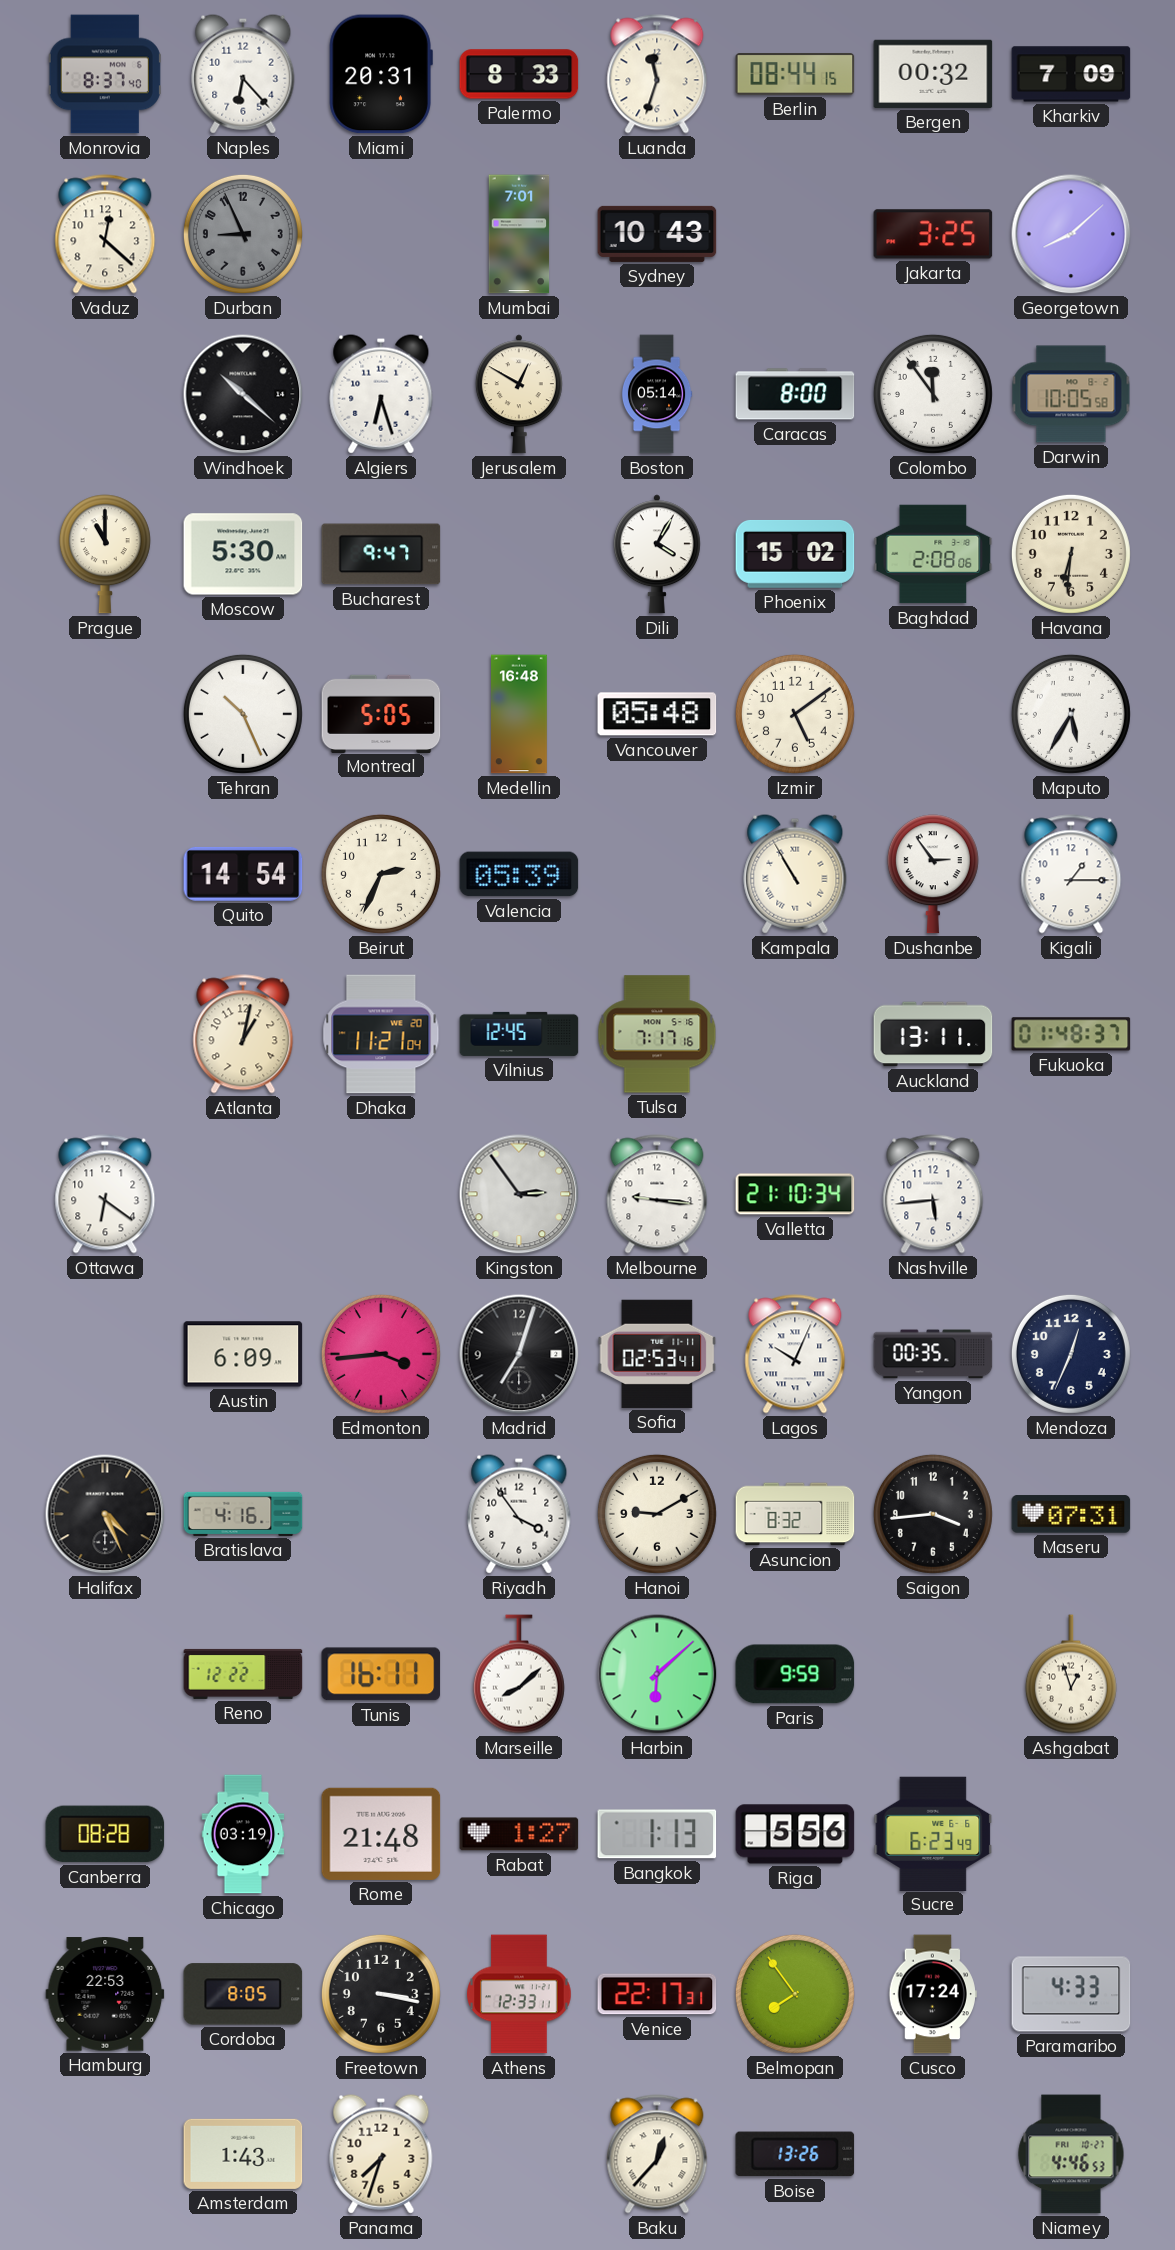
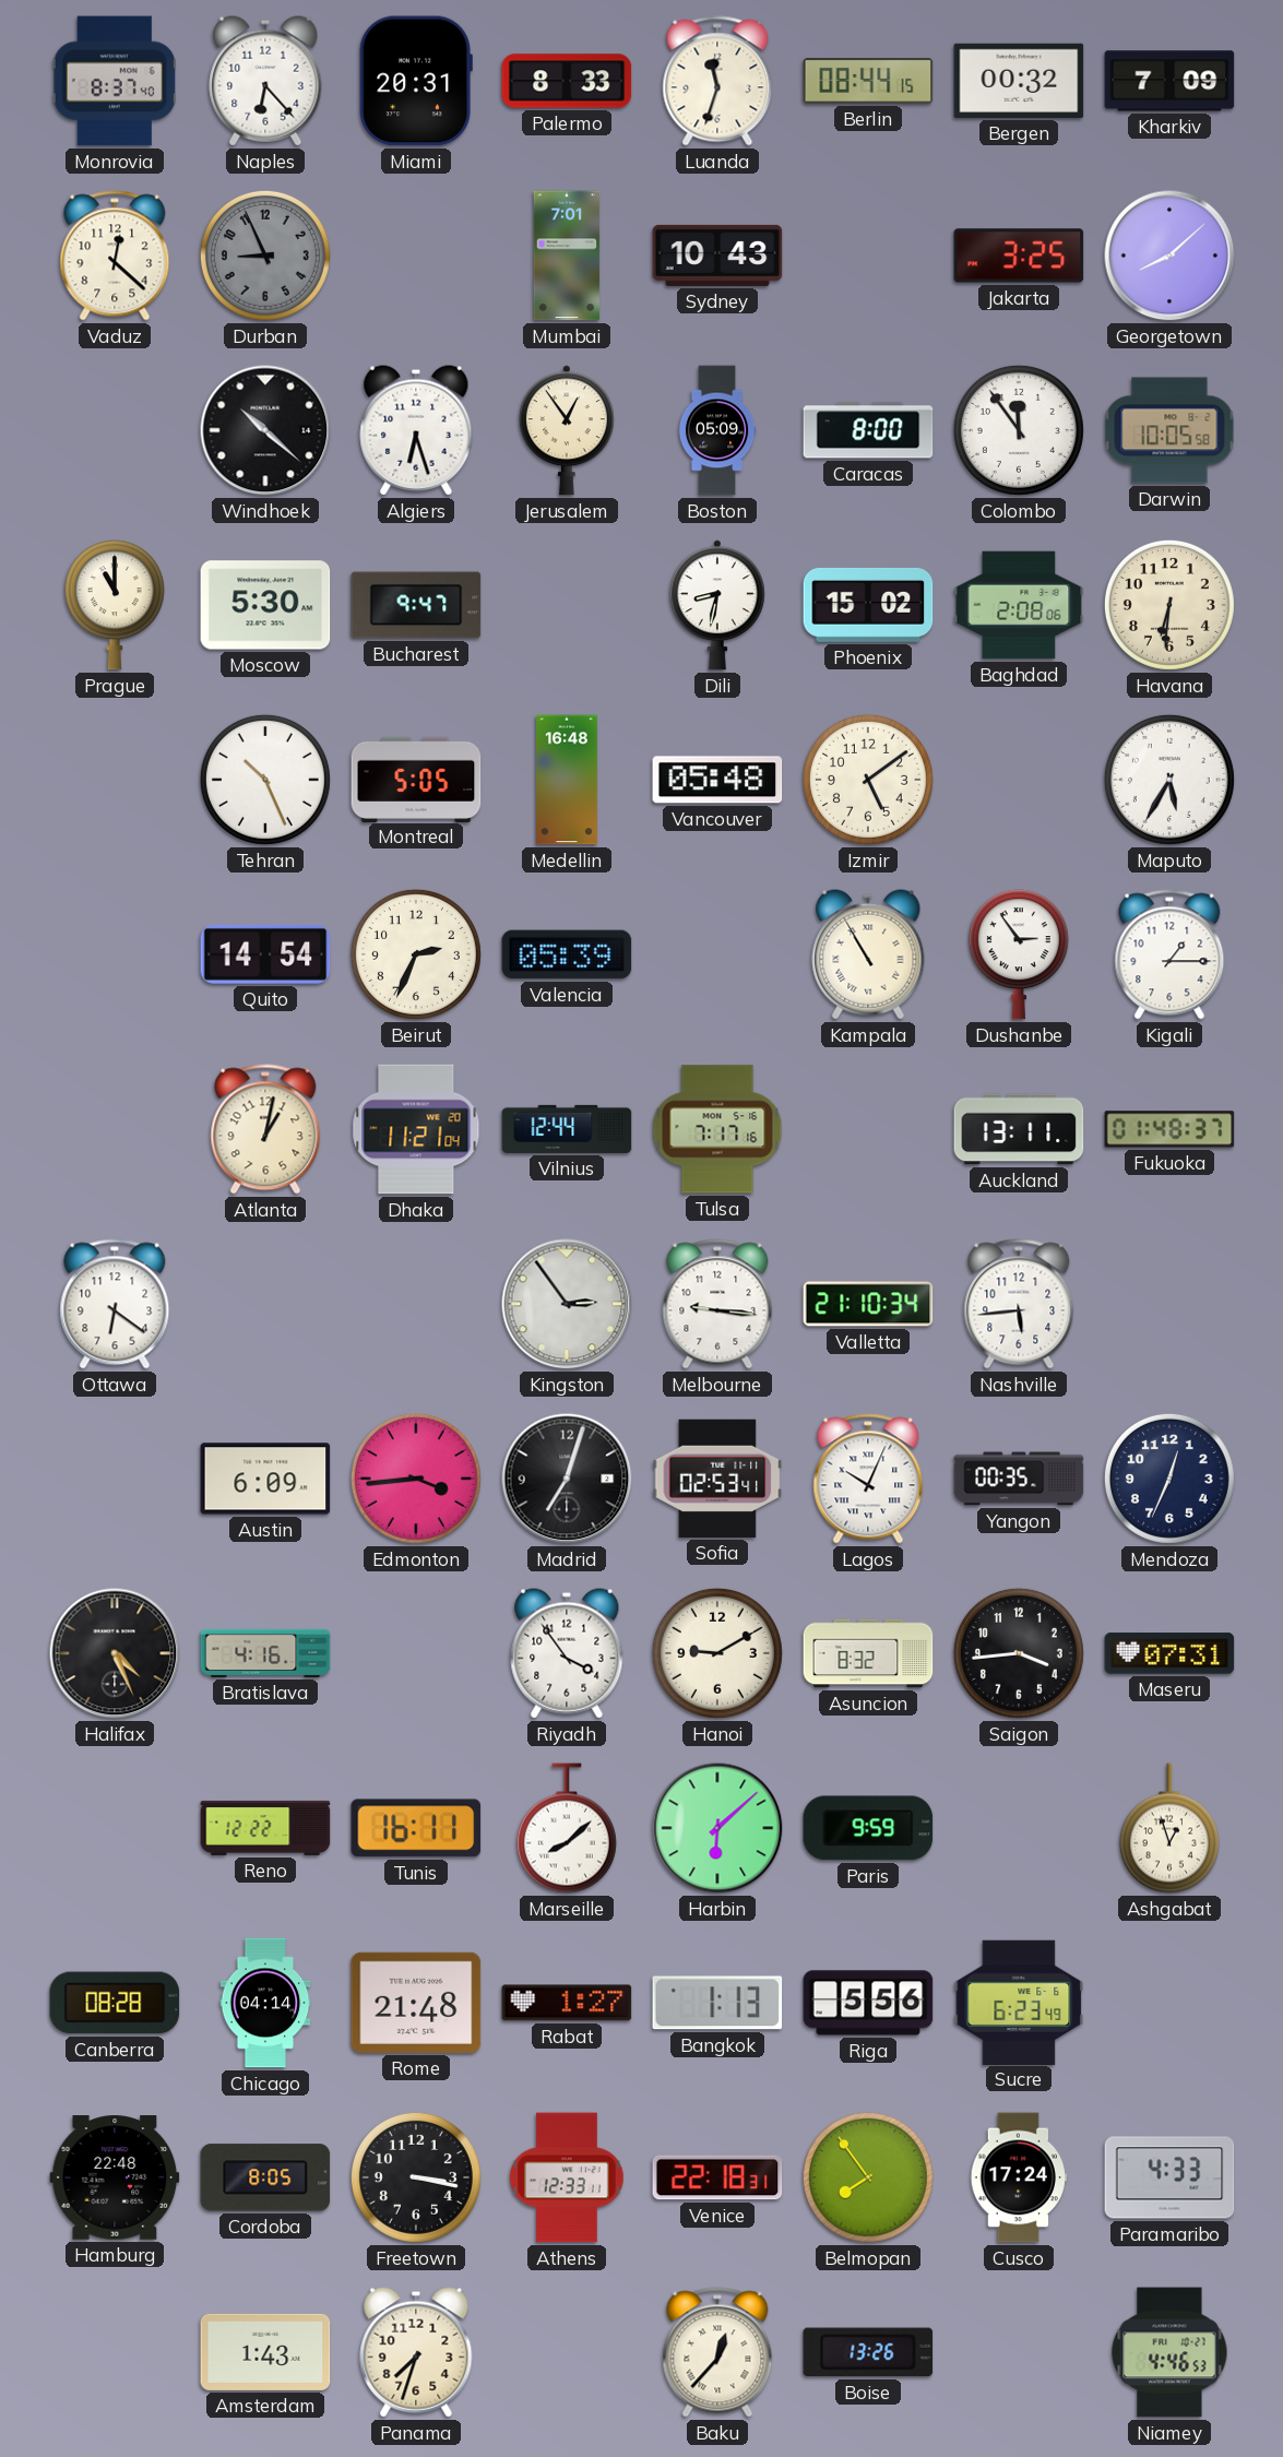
Jerusalem: 12:50 -> 12:54 (567, 430)
Boston: 05:14 -> 05:09 (717, 430)
Dili: 4:05 -> 8:32 (717, 605)
Vilnius: 12:45 -> 12:44 (567, 1129)
Chicago: 03:19 -> 04:14 (265, 2003)
Hamburg: 22:53 -> 22:48 (115, 2177)
Venice: 22:17 -> 22:18 (717, 2177)
